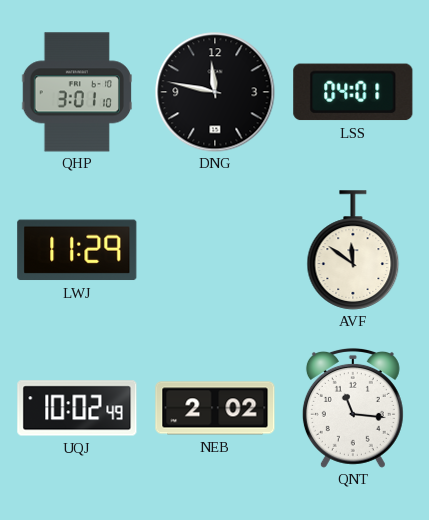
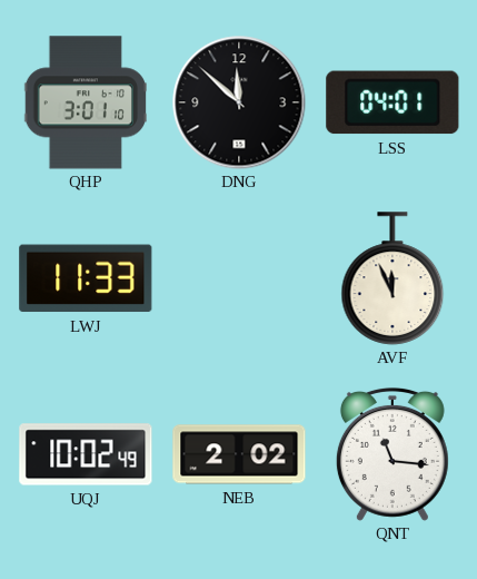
DNG: 11:47 -> 11:52 (239, 102)
LWJ: 11:29 -> 11:33 (86, 278)
AVF: 11:51 -> 11:56 (392, 278)
